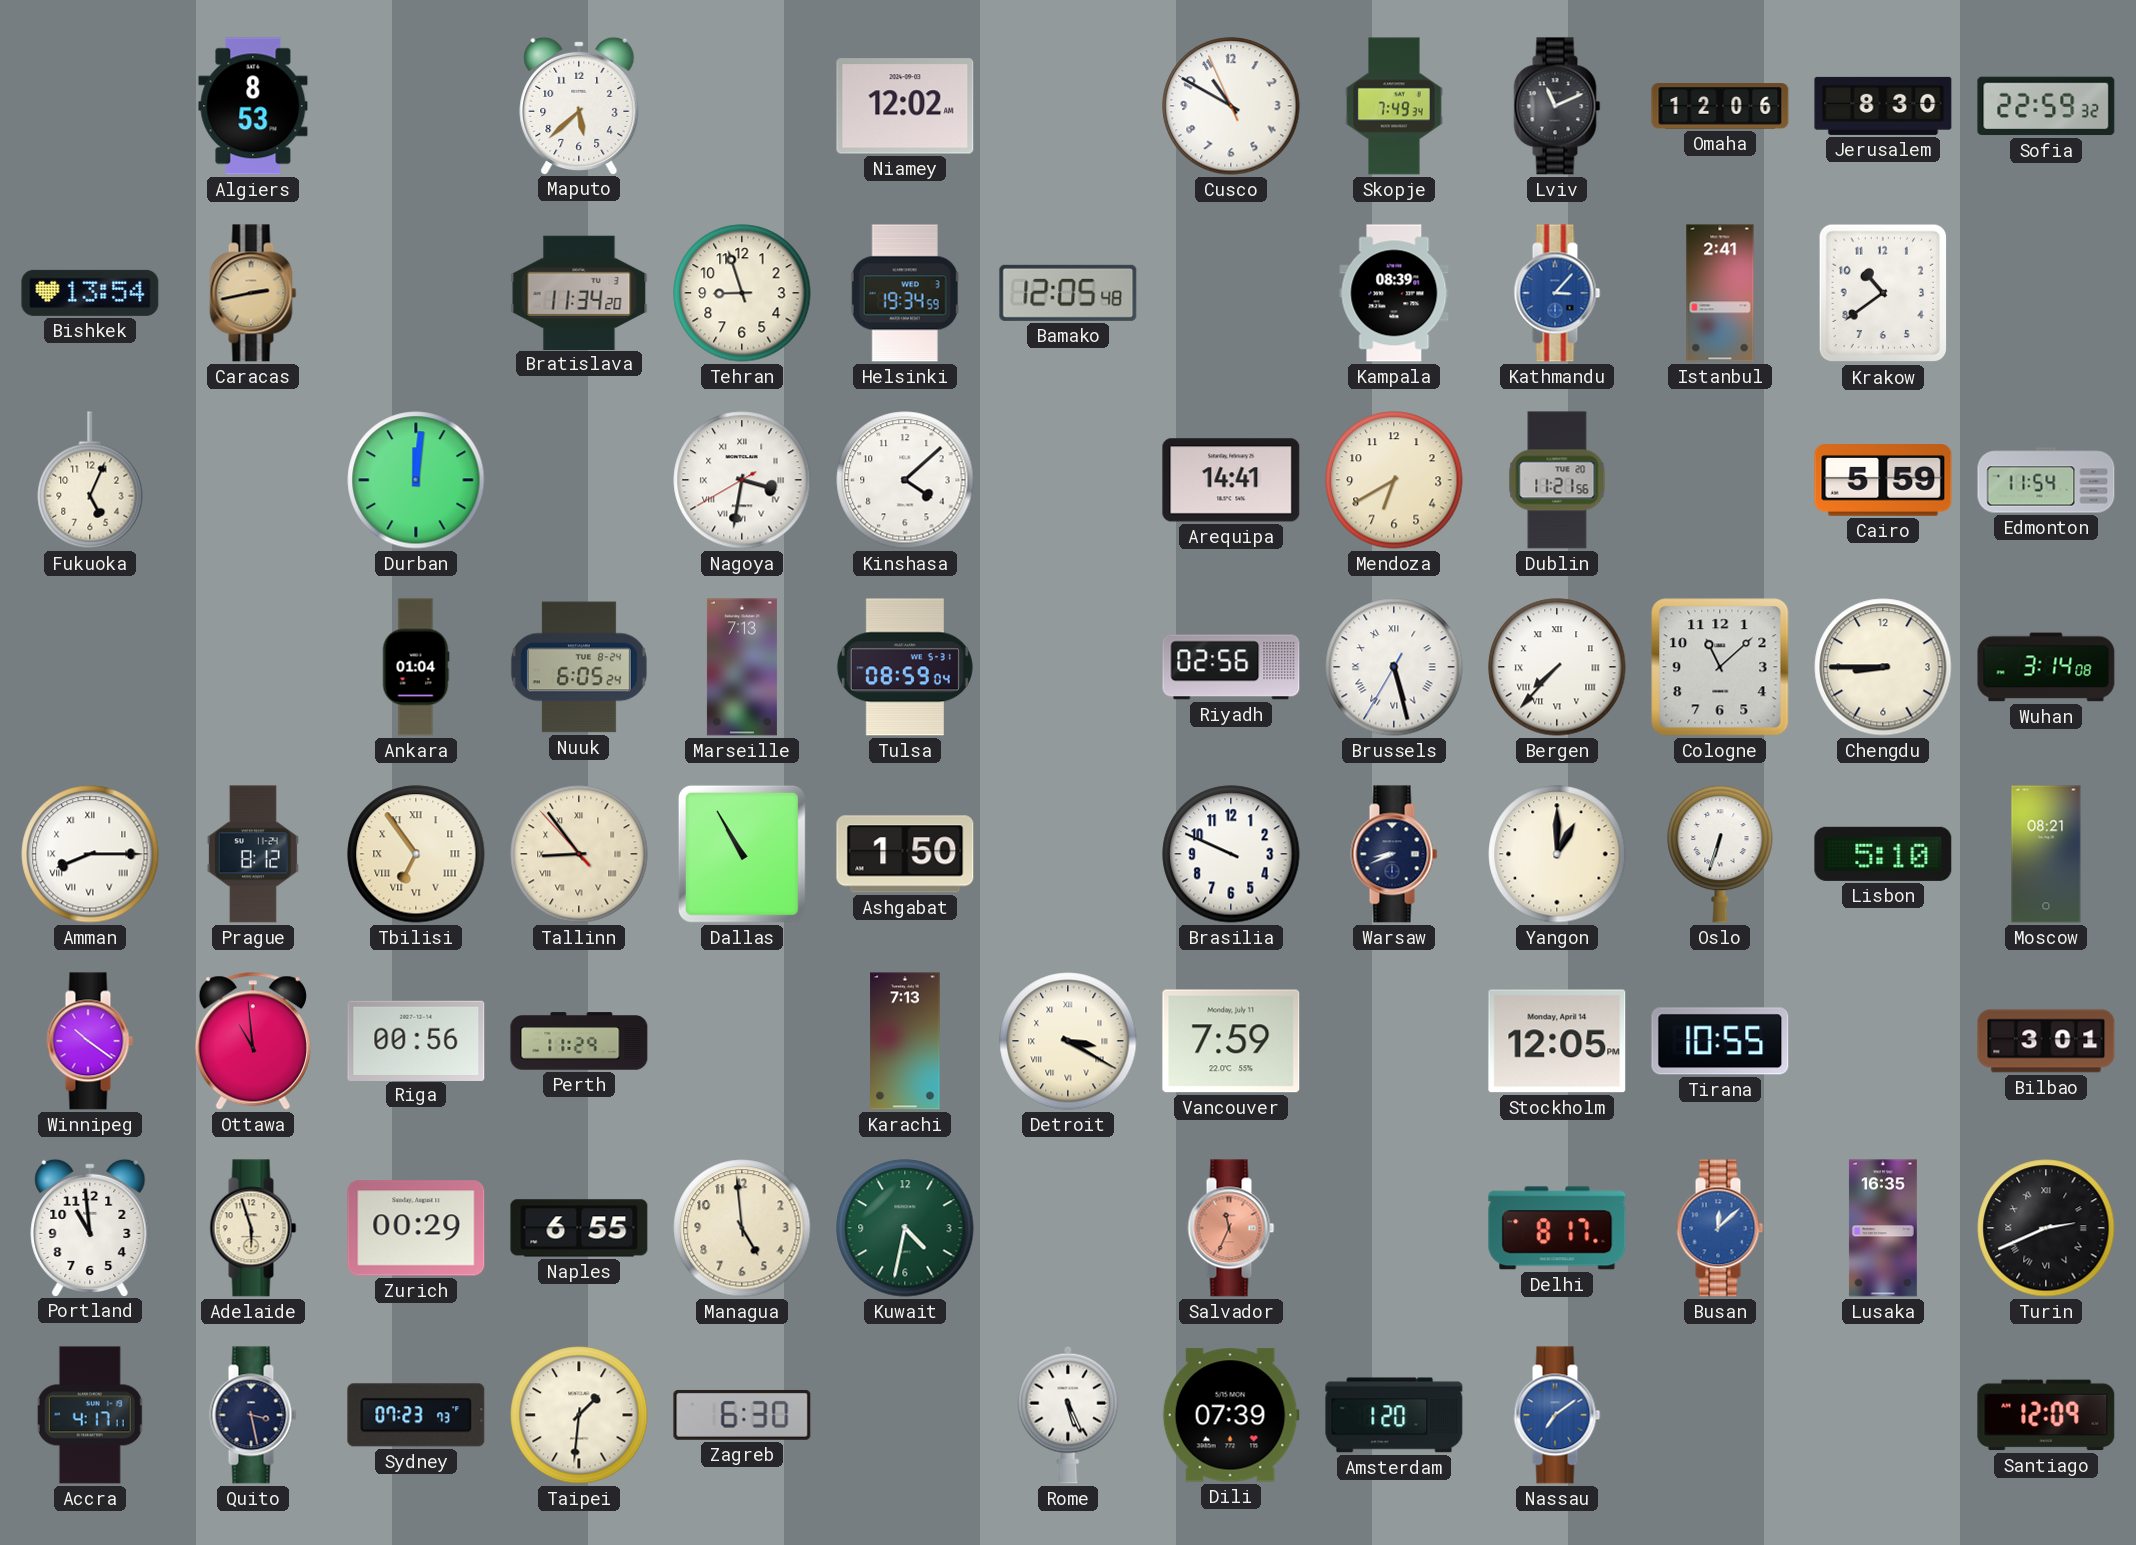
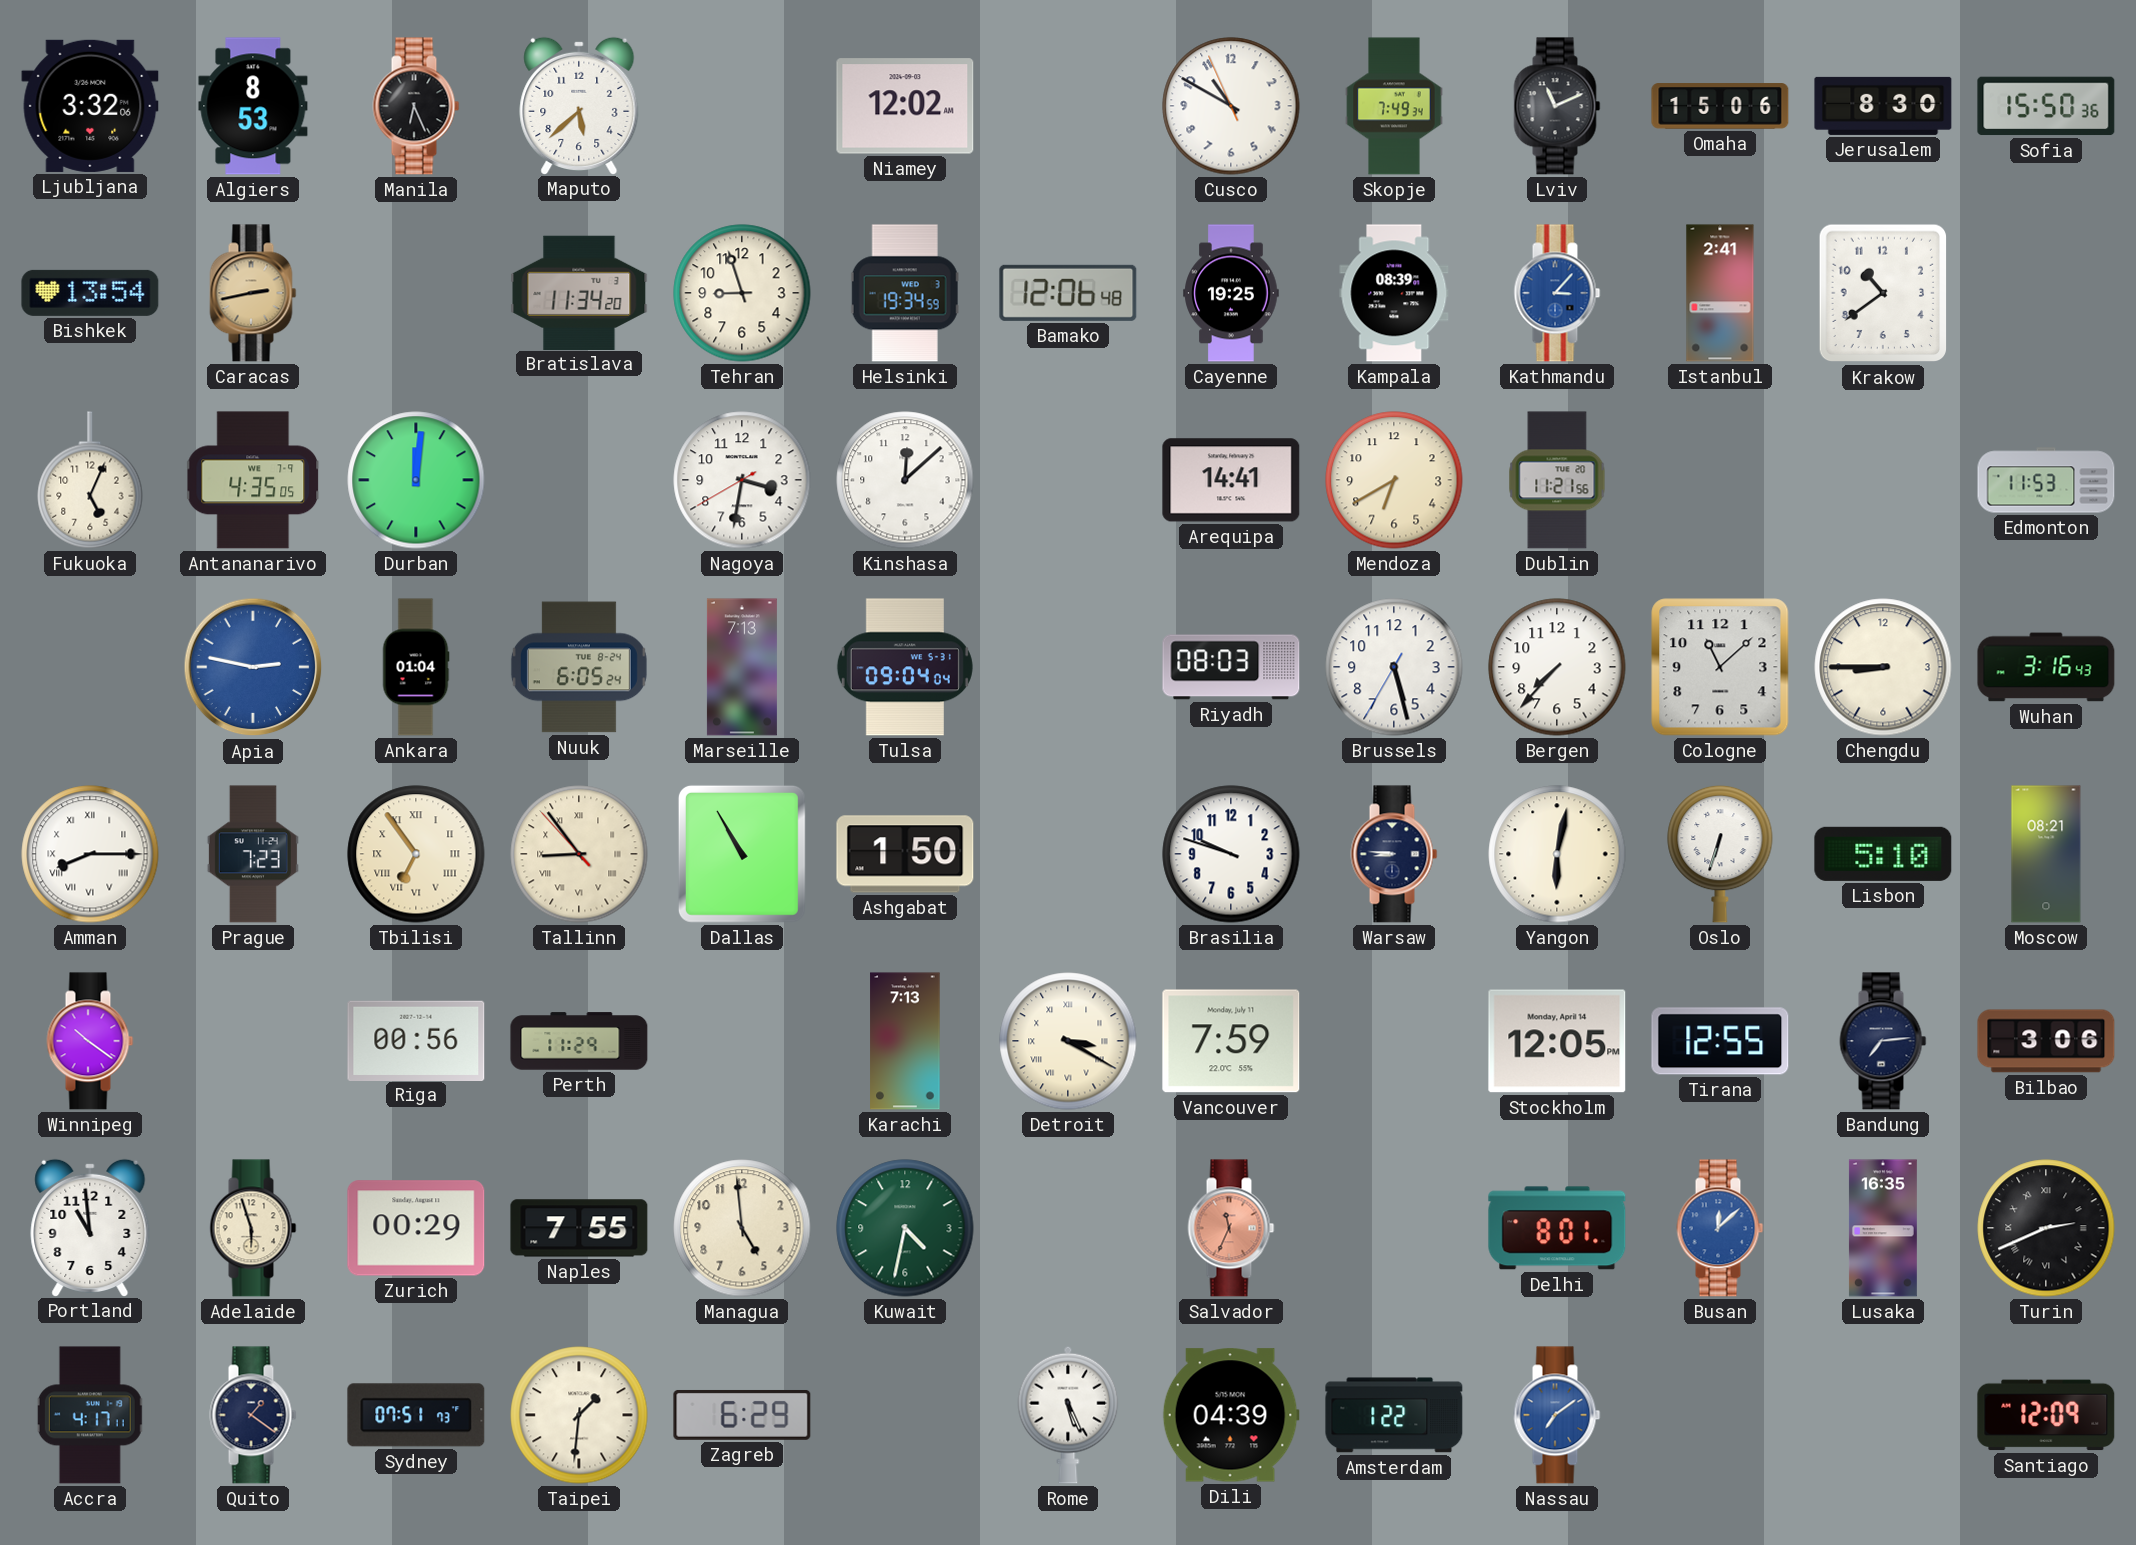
Ljubljana: none -> 3:32 (90, 106)
Manila: none -> 6:26 (416, 106)
Omaha: 12:06 -> 15:06 (1720, 106)
Sofia: 22:59 -> 15:50 (2046, 106)
Bamako: 12:05 -> 12:06 (1068, 293)
Cayenne: none -> 19:25 (1231, 293)
Antananarivo: none -> 4:35 (254, 480)
Nagoya numerals: Roman -> Arabic (742, 480)
Kinshasa: 4:08 -> 12:08 (905, 480)
Cairo: 5:59 -> none (1883, 480)
Edmonton: 11:54 -> 11:53 (2046, 480)
Apia: none -> 2:47 (253, 667)
Tulsa: 08:59 -> 09:04 (905, 667)
Riyadh: 02:56 -> 08:03 (1231, 667)
Brussels numerals: Roman -> Arabic (1394, 667)
Bergen numerals: Roman -> Arabic (1557, 667)
Wuhan: 3:14 -> 3:16 (2046, 667)
Prague: 8:12 -> 7:23 (253, 854)
Brasilia: 9:49 -> 9:48 (1231, 854)
Warsaw: 8:41 -> 8:46 (1394, 854)
Yangon: 1:00 -> 6:02 (1557, 854)
Ottawa: 10:59 -> none (253, 1041)
Tirana: 10:55 -> 12:55 (1720, 1041)
Bandung: none -> 7:14 (1883, 1041)
Bilbao: 3:01 -> 3:06 (2046, 1041)
Naples: 6:55 -> 7:55 (579, 1228)
Delhi: 8:17 -> 8:01 (1557, 1228)
Quito: 3:28 -> 1:21 (253, 1415)
Sydney: 07:23 -> 07:51 (416, 1415)
Zagreb: 6:30 -> 6:29 (742, 1415)
Dili: 07:39 -> 04:39 (1231, 1415)
Amsterdam: 1:20 -> 1:22 (1394, 1415)
